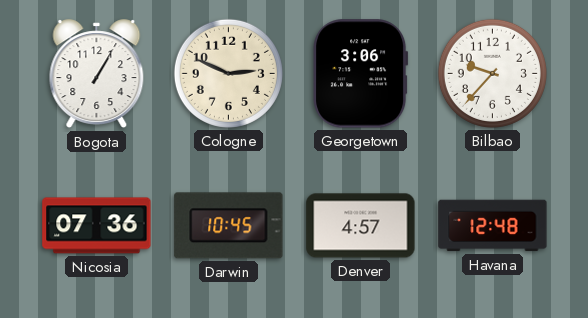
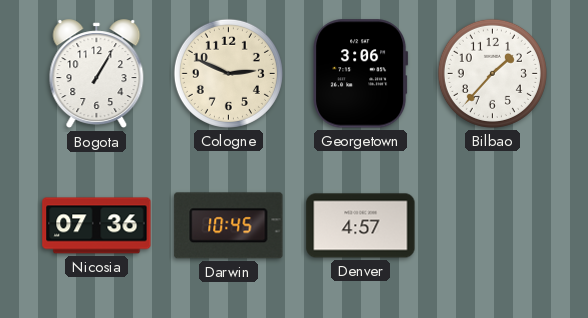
Bilbao: 9:37 -> 1:37 (492, 73)
Havana: 12:48 -> none (493, 226)
